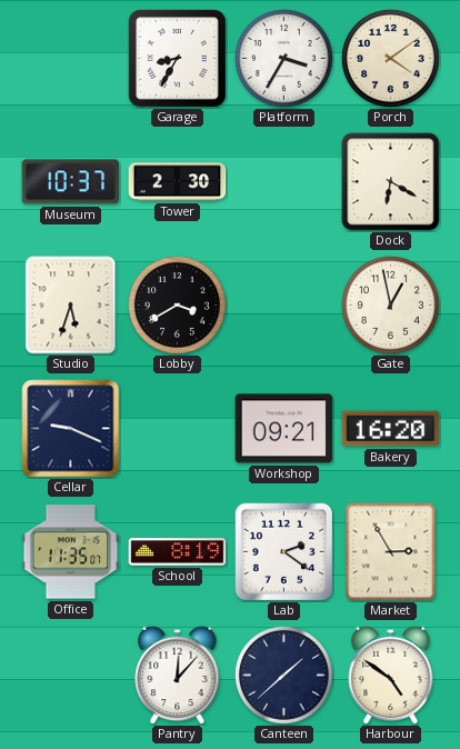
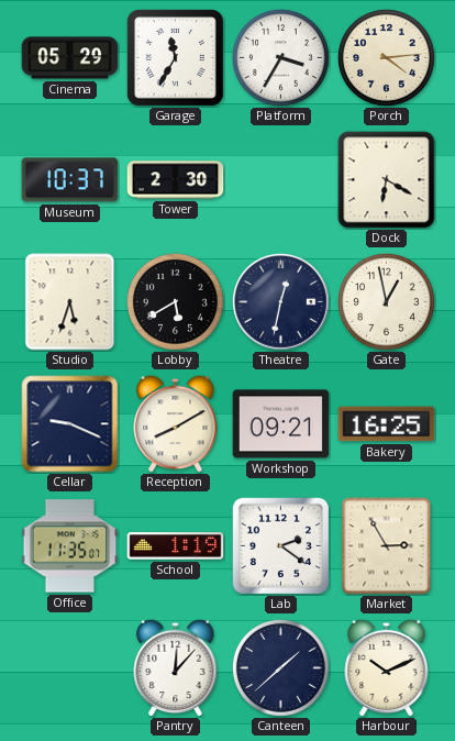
Cinema: none -> 05:29 (70, 58)
Garage: 8:35 -> 11:35 (176, 58)
Porch: 4:09 -> 4:14 (386, 57)
Lobby: 3:40 -> 5:40 (175, 301)
Theatre: none -> 12:32 (281, 302)
Reception: none -> 8:10 (176, 423)
Bakery: 16:20 -> 16:25 (387, 424)
School: 8:19 -> 1:19 (176, 546)
Harbour: 4:51 -> 10:11 (387, 667)
